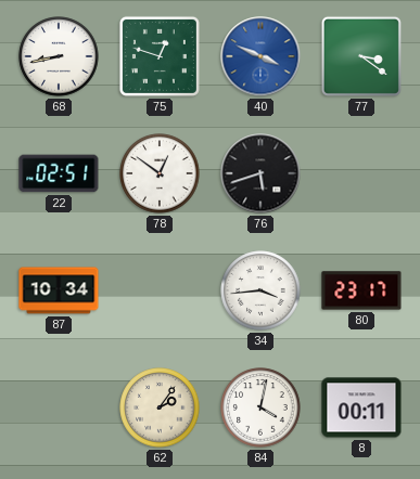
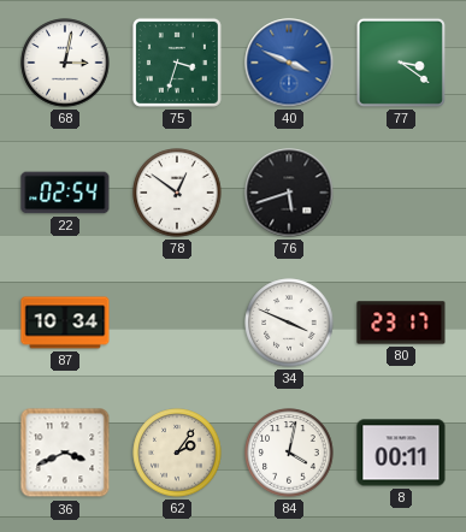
68: 8:43 -> 3:02 (65, 63)
75: 12:48 -> 3:33 (177, 63)
22: 02:51 -> 02:54 (65, 193)
34: 3:44 -> 3:49 (289, 323)
36: none -> 3:41 (65, 453)
